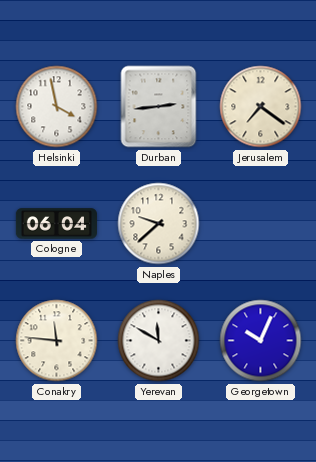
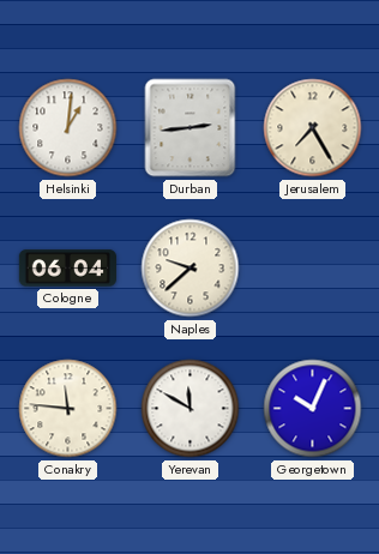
Helsinki: 3:58 -> 1:01 (68, 128)
Jerusalem: 7:21 -> 7:25 (313, 128)
